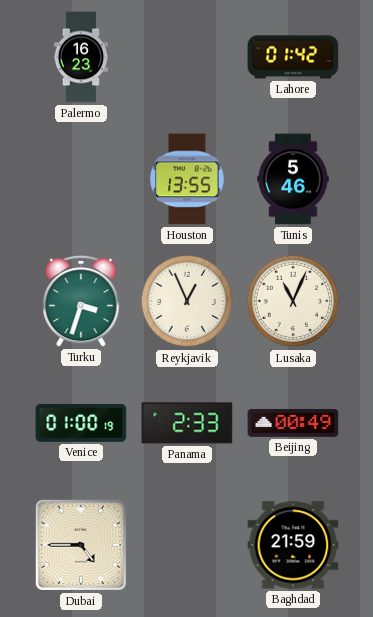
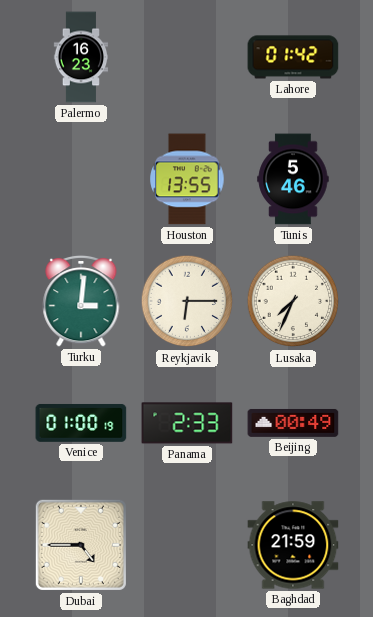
Turku: 3:33 -> 3:01 (81, 301)
Reykjavik: 12:56 -> 6:15 (187, 301)
Lusaka: 11:04 -> 7:34 (293, 301)
